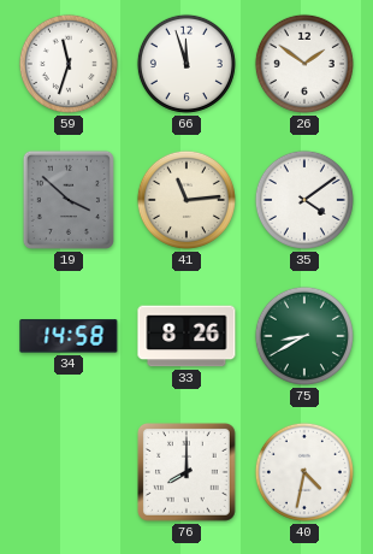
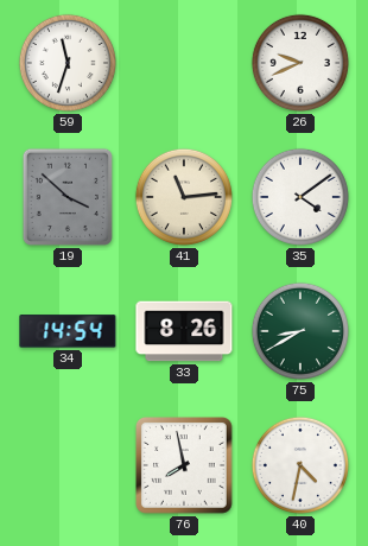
66: 11:57 -> none (186, 64)
26: 1:51 -> 9:41 (300, 63)
34: 14:58 -> 14:54 (68, 331)
76: 8:00 -> 7:58 (185, 466)
